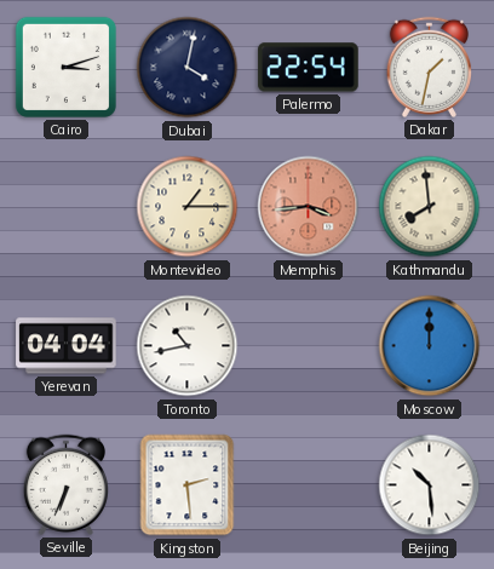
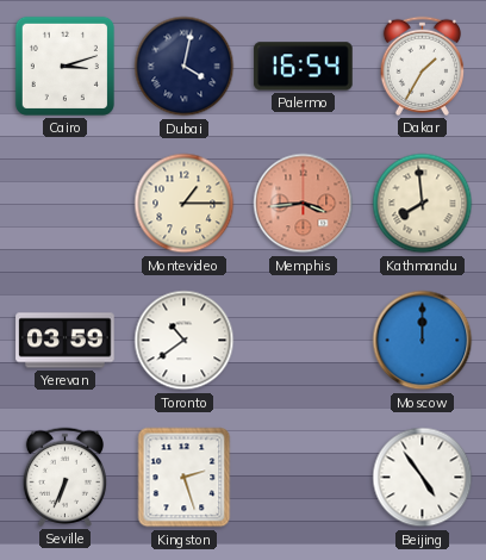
Palermo: 22:54 -> 16:54 (304, 67)
Dakar: 1:32 -> 1:35 (422, 66)
Yerevan: 04:04 -> 03:59 (66, 341)
Toronto: 10:43 -> 10:39 (185, 341)
Kingston: 2:29 -> 2:27 (185, 478)
Beijing: 10:29 -> 4:54 (423, 478)
